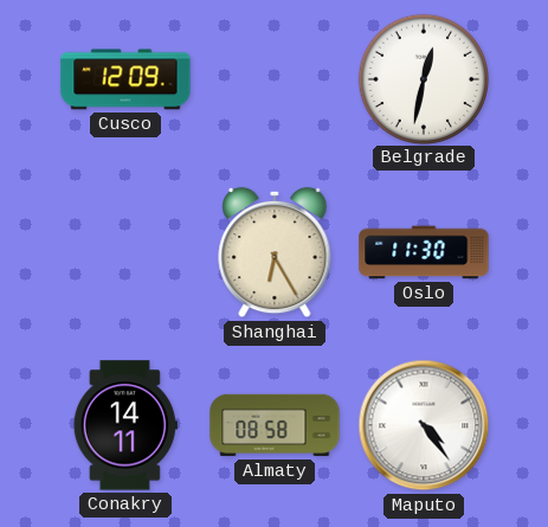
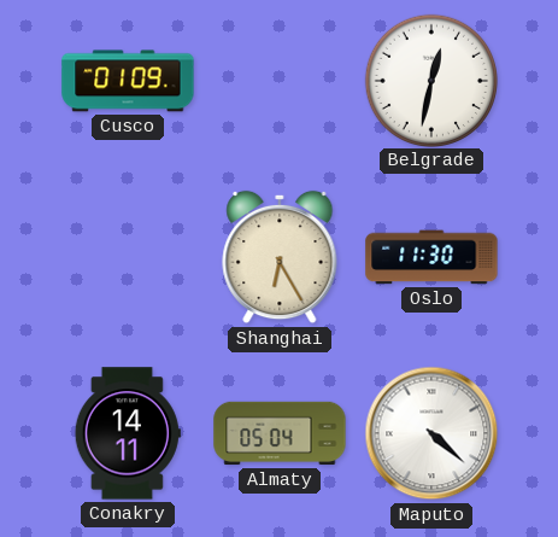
Cusco: 12:09 -> 01:09 (128, 81)
Almaty: 08:58 -> 05:04 (280, 433)
Maputo: 4:24 -> 4:22 (431, 433)
